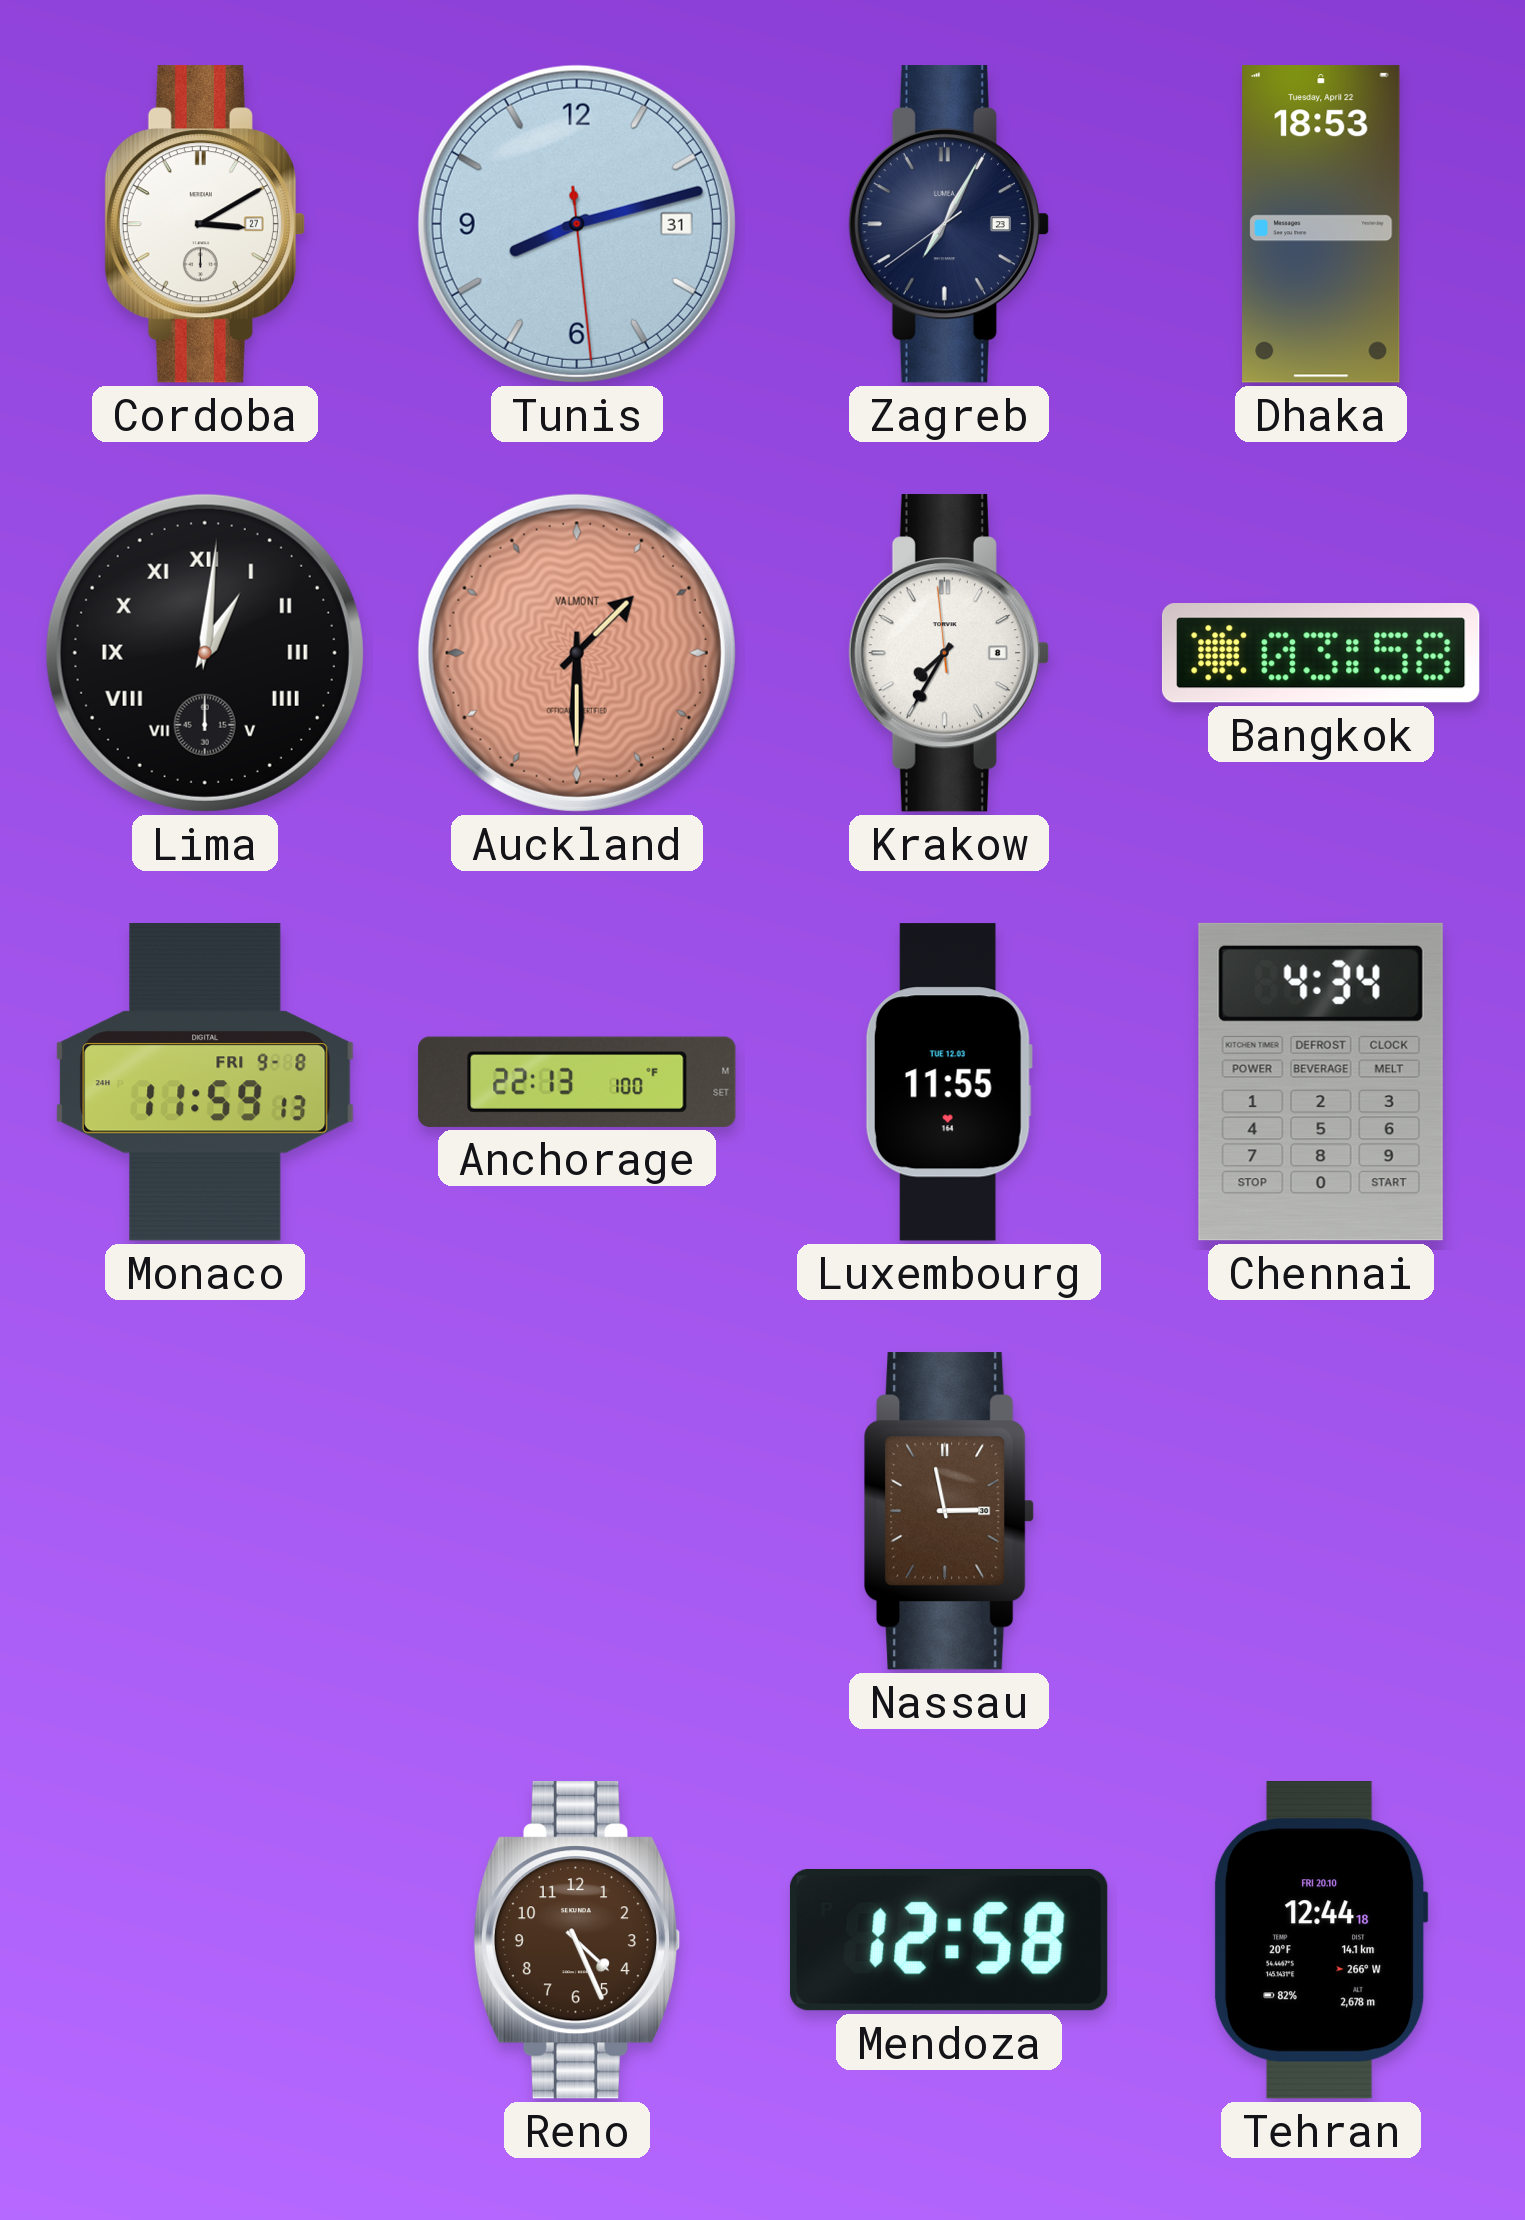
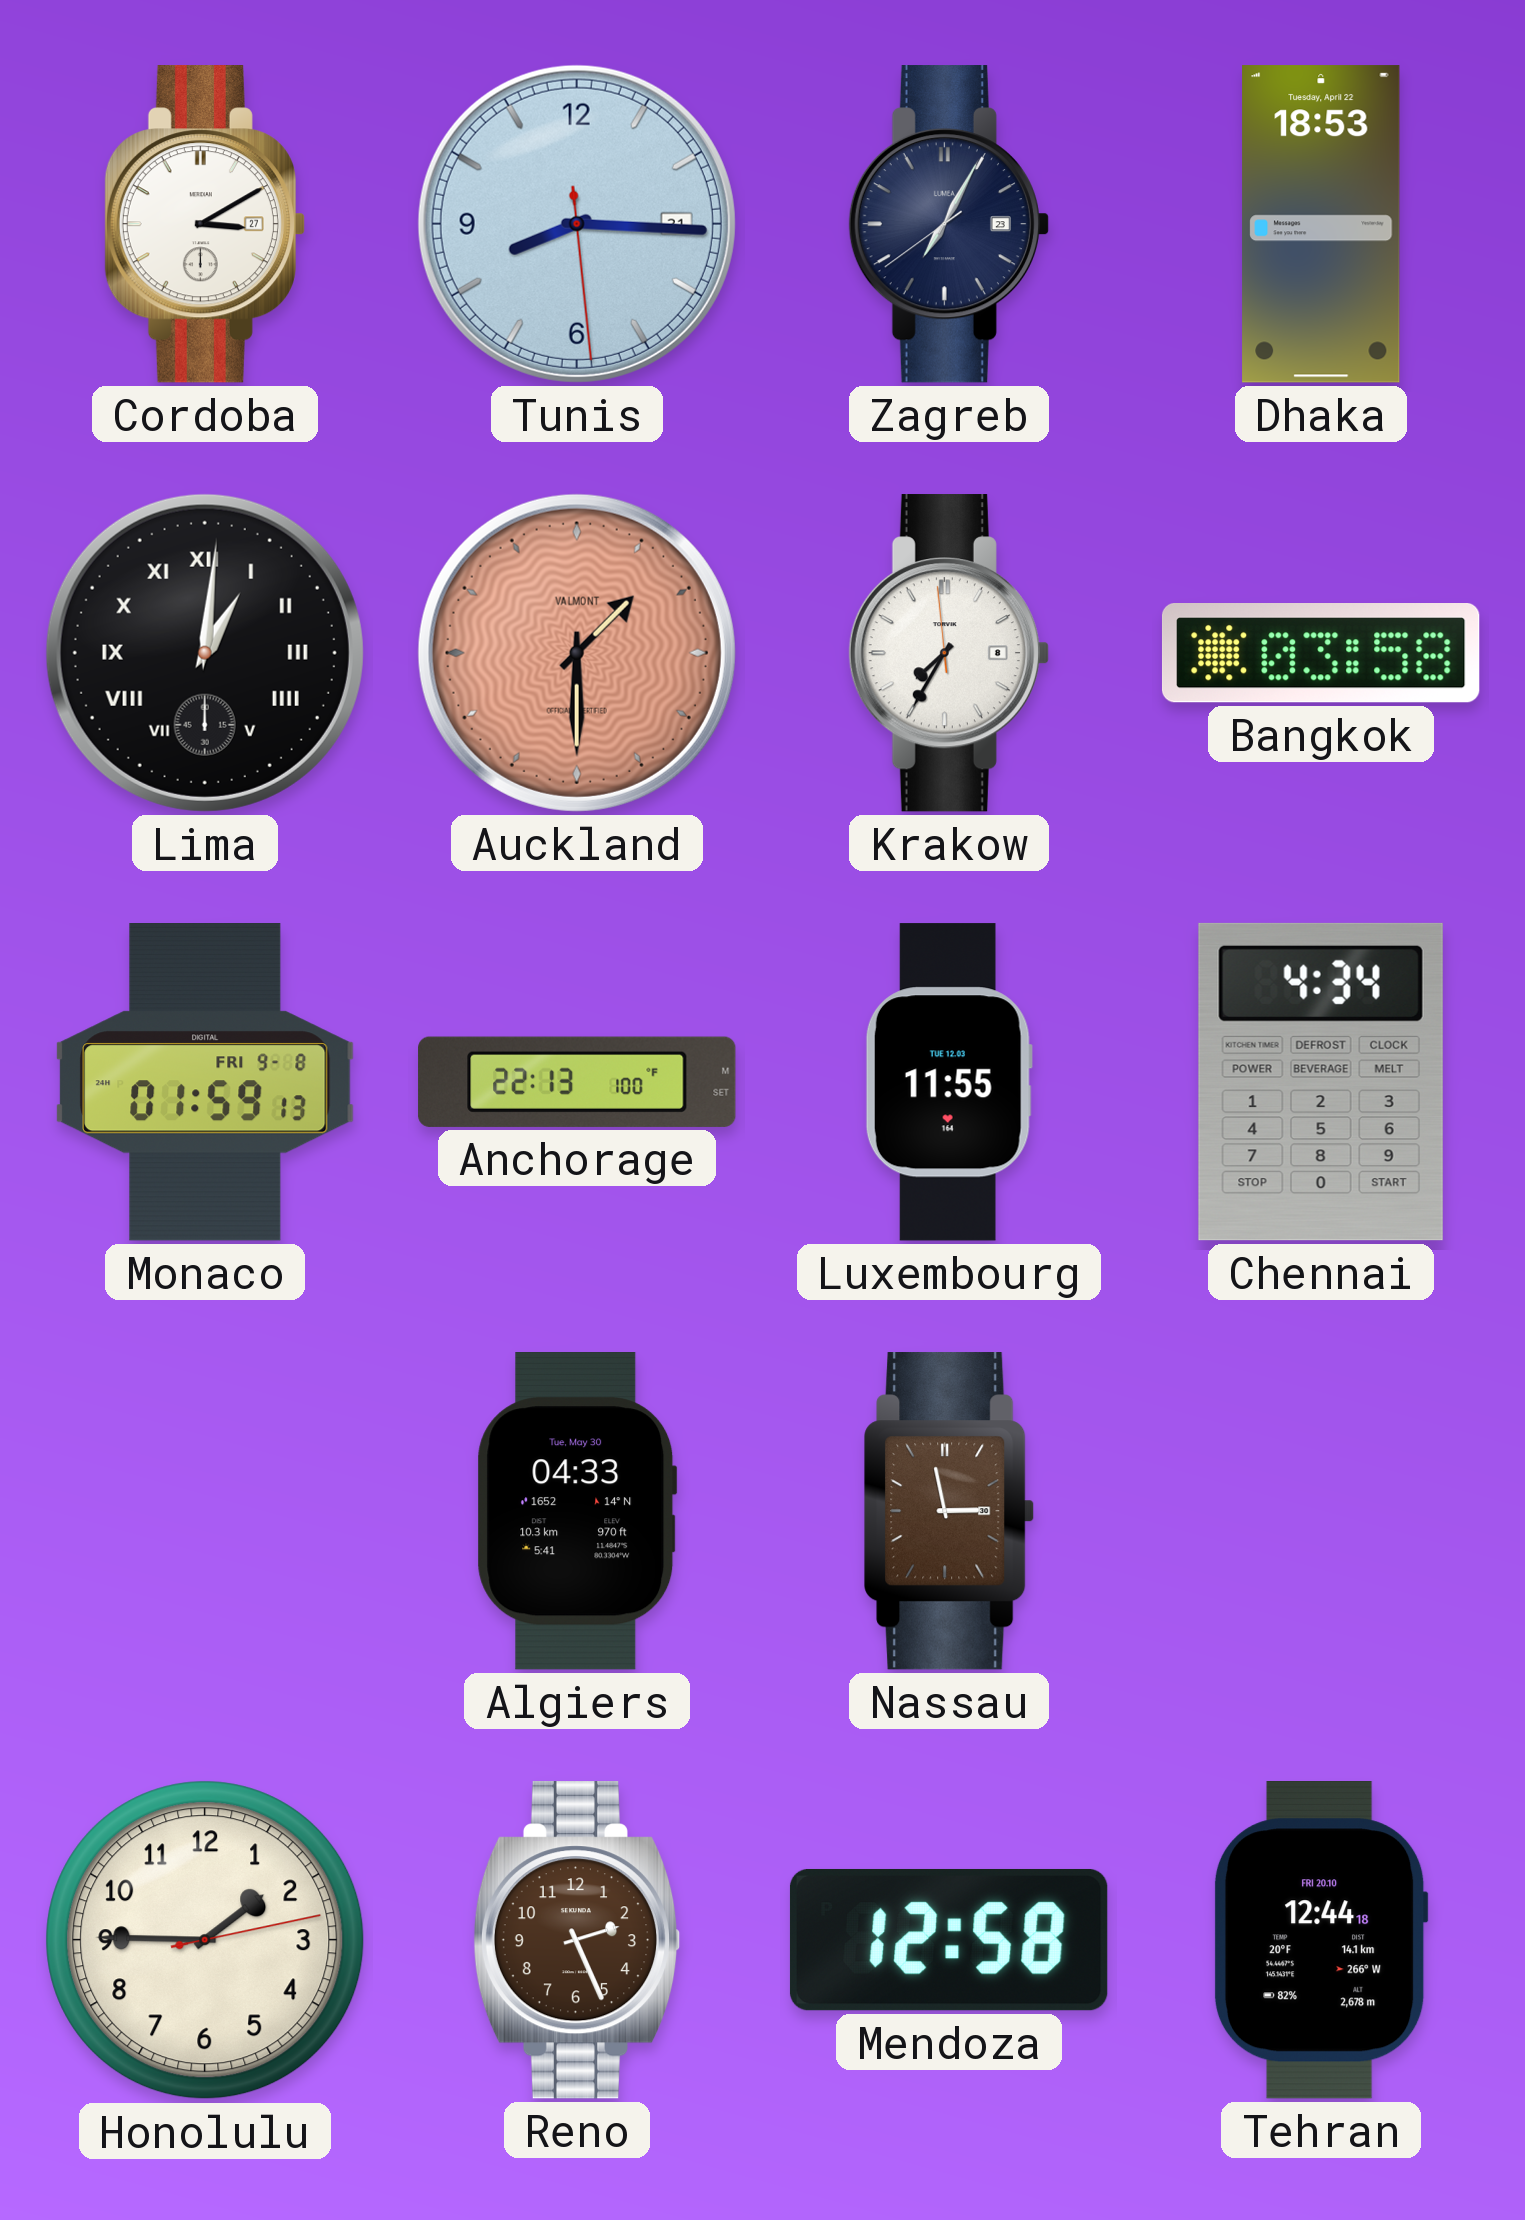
Tunis: 8:12 -> 8:15 (577, 224)
Monaco: 11:59 -> 01:59 (205, 1082)
Algiers: none -> 04:33 (577, 1511)
Honolulu: none -> 1:45 (205, 1940)
Reno: 4:26 -> 2:26 (577, 1940)
